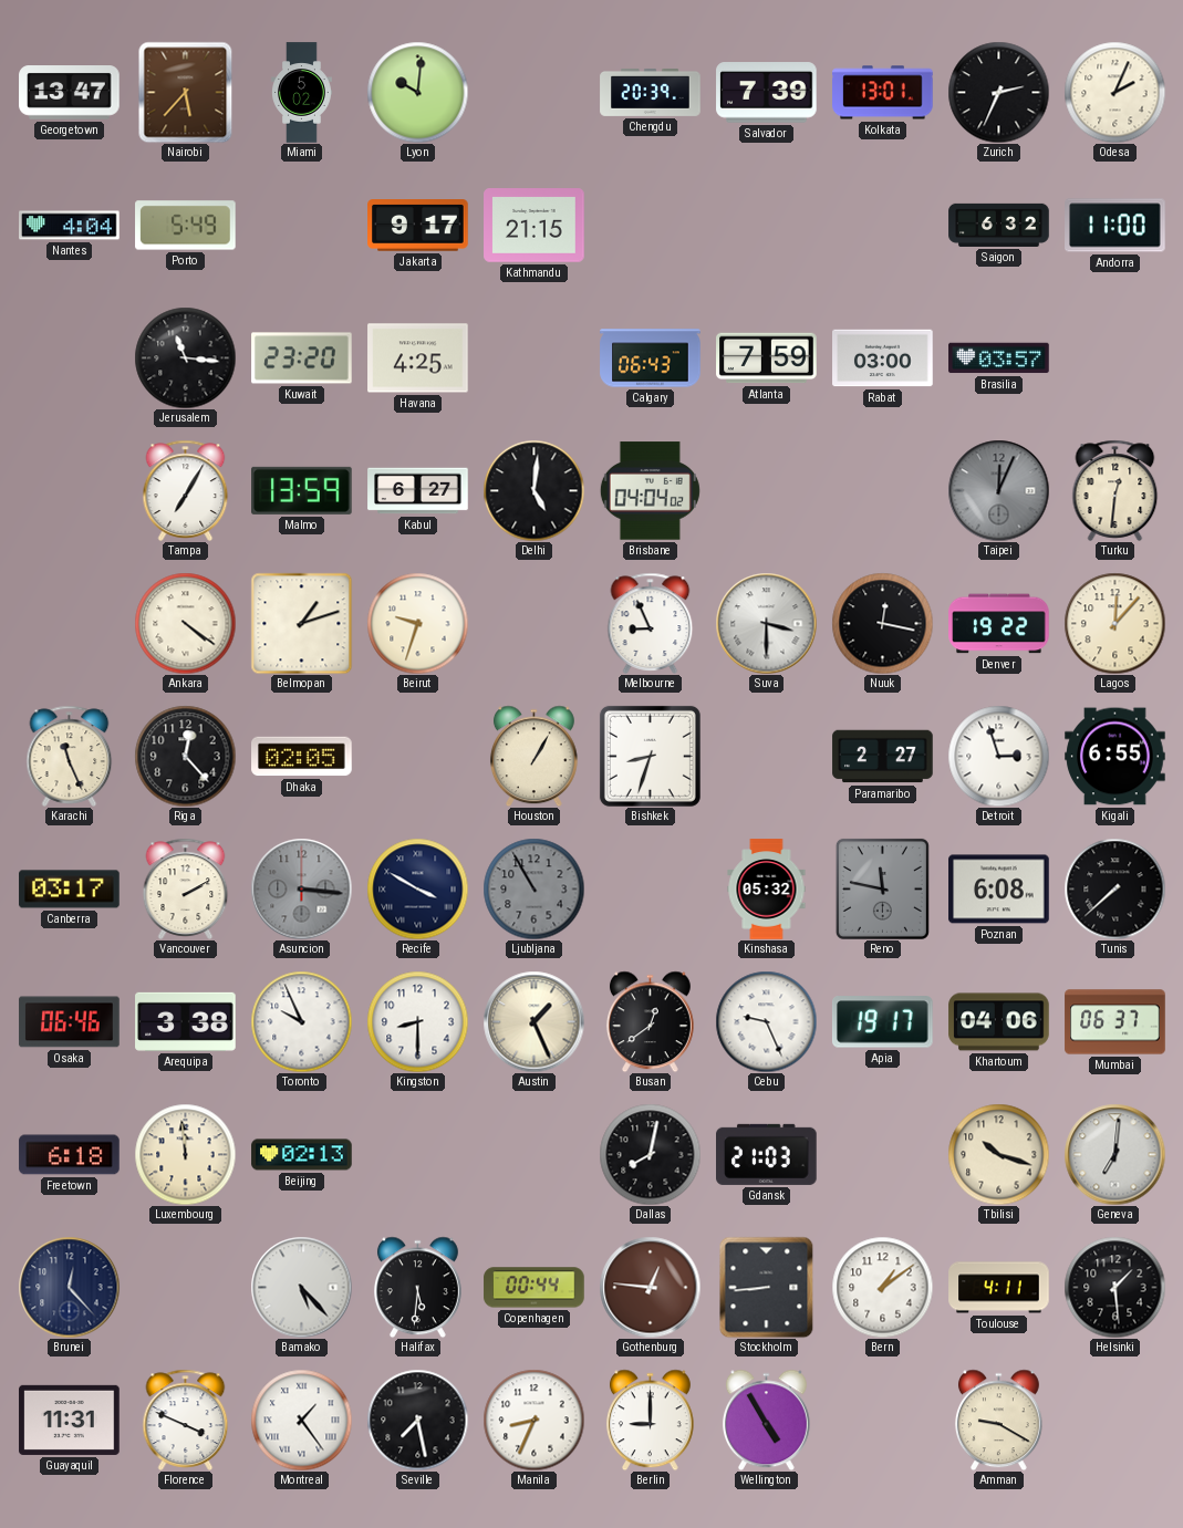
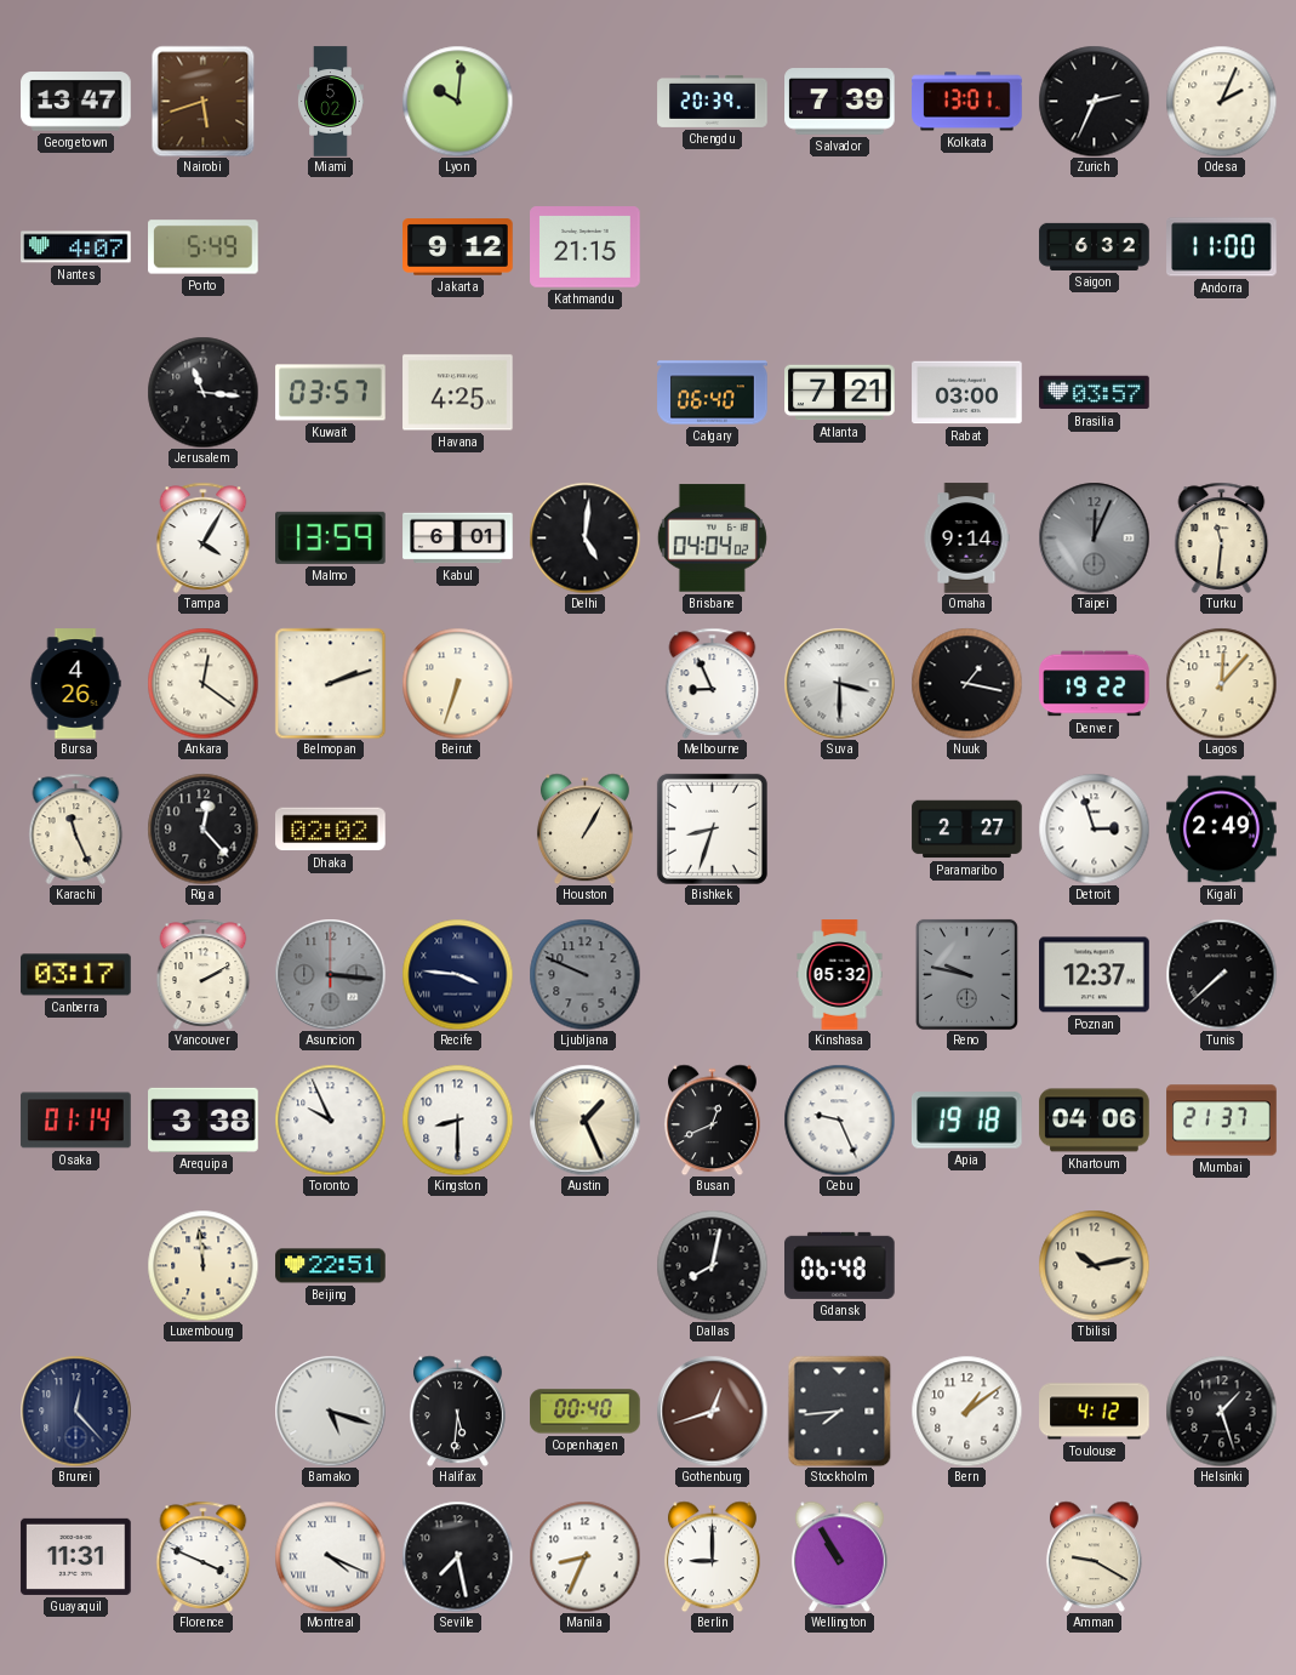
Nairobi: 5:37 -> 5:42 (204, 101)
Nantes: 4:04 -> 4:07 (76, 247)
Jakarta: 9:17 -> 9:12 (458, 247)
Kuwait: 23:20 -> 03:57 (331, 393)
Calgary: 06:43 -> 06:40 (713, 393)
Atlanta: 7:59 -> 7:21 (840, 393)
Tampa: 7:05 -> 4:05 (204, 537)
Kabul: 6:27 -> 6:01 (458, 539)
Omaha: none -> 9:14 (966, 539)
Turku: 12:31 -> 11:31 (1222, 537)
Bursa: none -> 4:26 (75, 684)
Ankara: 4:21 -> 12:21 (202, 683)
Belmopan: 1:12 -> 2:12 (330, 683)
Beirut: 9:33 -> 6:33 (457, 683)
Nuuk: 12:17 -> 1:17 (966, 683)
Dhaka: 02:05 -> 02:02 (331, 830)
Kigali: 6:55 -> 2:49 (1222, 830)
Recife: 3:50 -> 3:46 (457, 974)
Ljubljana: 10:55 -> 9:49 (584, 974)
Reno: 11:47 -> 9:47 (966, 974)
Poznan: 6:08 -> 12:37 (1095, 975)
Osaka: 06:46 -> 01:14 (76, 1121)
Busan: 12:39 -> 12:41 (712, 1119)
Apia: 19:17 -> 19:18 (967, 1121)
Mumbai: 06:37 -> 21:37 (1222, 1121)
Freetown: 6:18 -> none (70, 1155)
Beijing: 02:13 -> 22:51 (331, 1266)
Gdansk: 21:03 -> 06:48 (840, 1265)
Tbilisi: 10:18 -> 10:13 (1094, 1265)
Geneva: 7:01 -> none (1114, 1154)
Bamako: 5:23 -> 5:18 (330, 1411)
Copenhagen: 00:44 -> 00:40 (586, 1412)
Gothenburg: 12:46 -> 12:42 (712, 1411)
Stockholm: 8:44 -> 7:44 (840, 1411)
Toulouse: 4:11 -> 4:12 (1095, 1412)
Helsinki: 1:29 -> 1:27 (1221, 1411)
Montreal: 1:24 -> 4:19 (330, 1556)
Wellington: 4:55 -> 10:55 (839, 1556)
